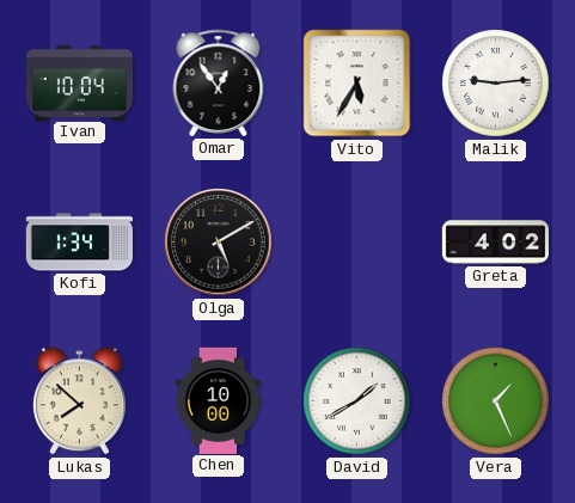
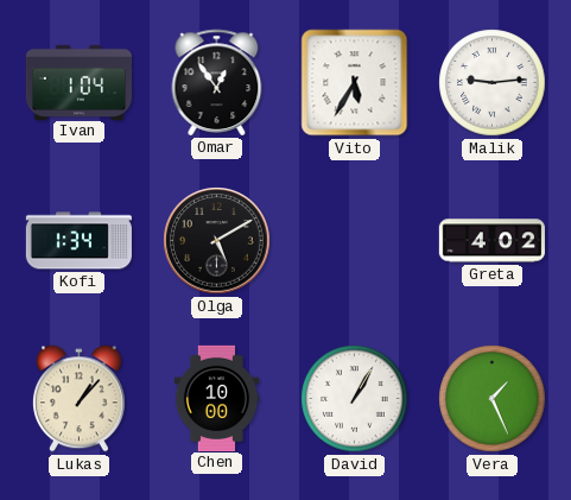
Ivan: 10:04 -> 1:04 (78, 82)
Lukas: 7:52 -> 1:07 (78, 399)
David: 1:40 -> 1:05 (355, 399)
